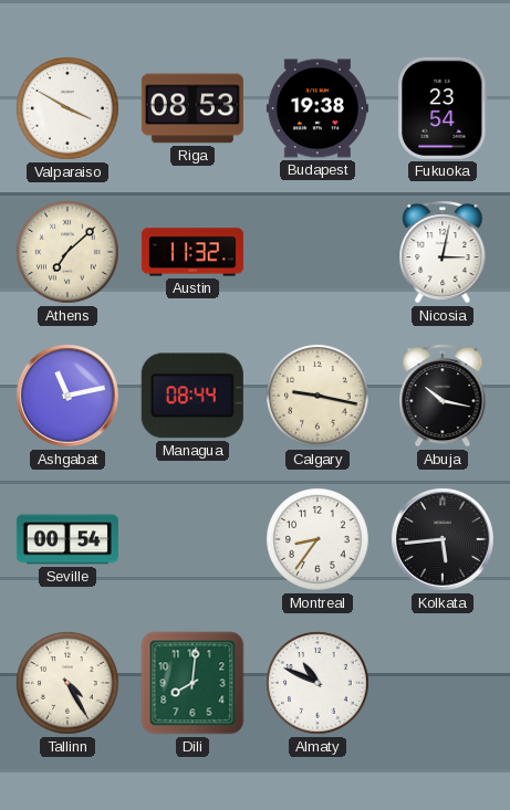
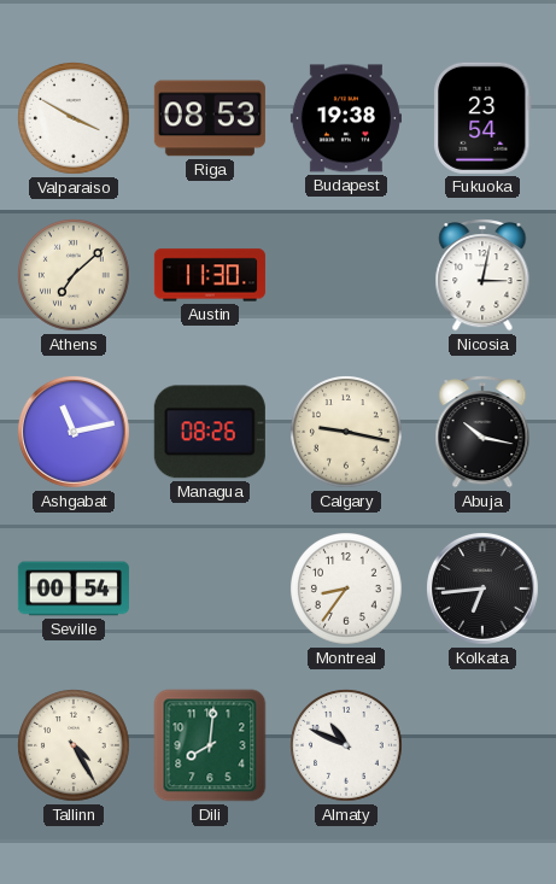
Austin: 11:32 -> 11:30 (210, 275)
Managua: 08:44 -> 08:26 (210, 432)
Kolkata: 5:44 -> 6:44 (482, 589)
